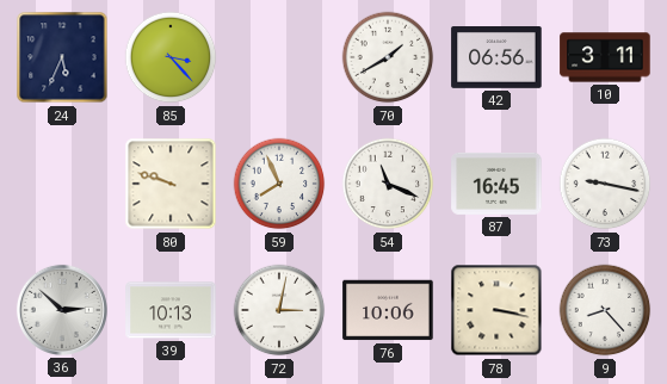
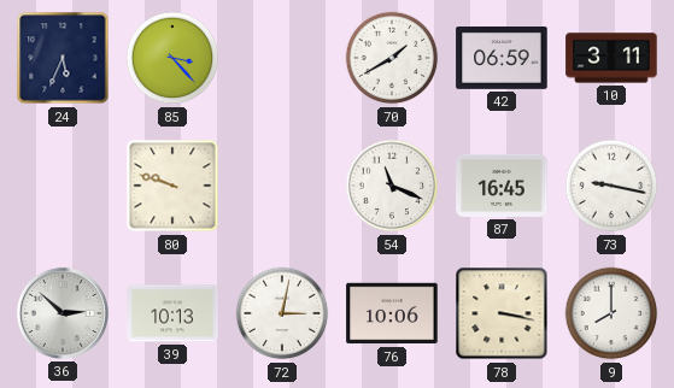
42: 06:56 -> 06:59 (502, 59)
59: 7:56 -> none (279, 184)
9: 8:23 -> 8:00 (611, 313)
